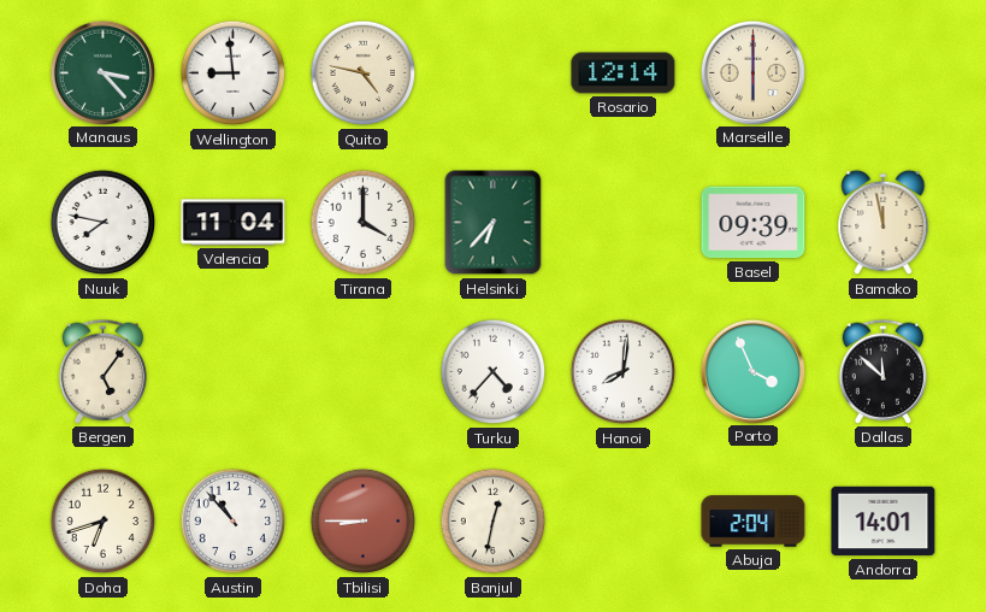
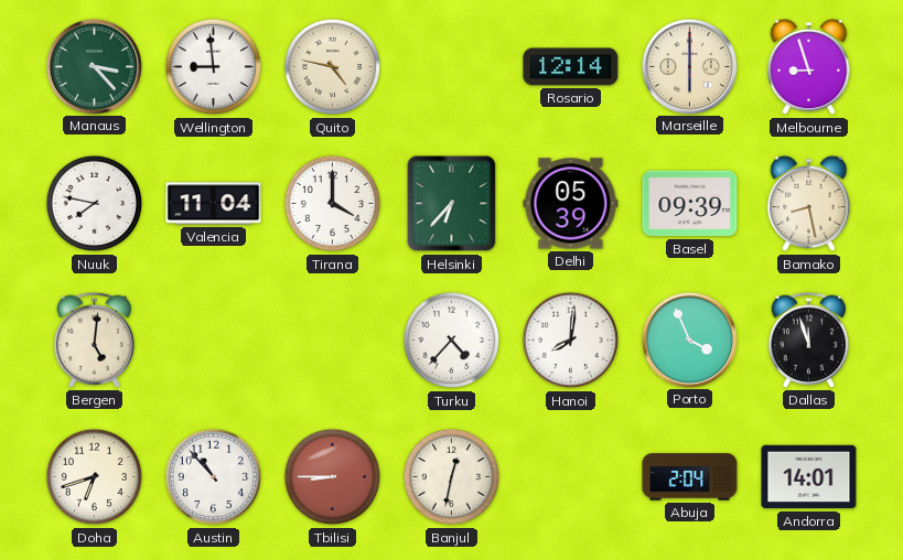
Melbourne: none -> 8:57 (809, 67)
Delhi: none -> 05:39 (571, 204)
Bamako: 11:58 -> 8:28 (809, 204)
Bergen: 5:06 -> 5:01 (95, 340)
Dallas: 11:52 -> 11:57 (809, 340)
